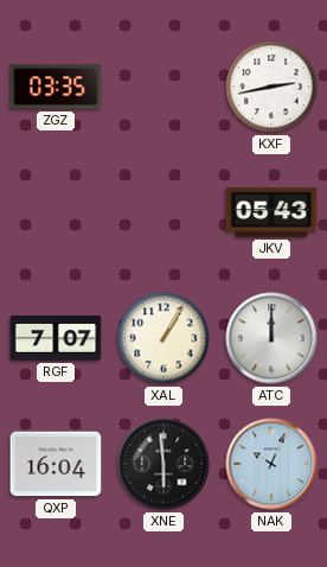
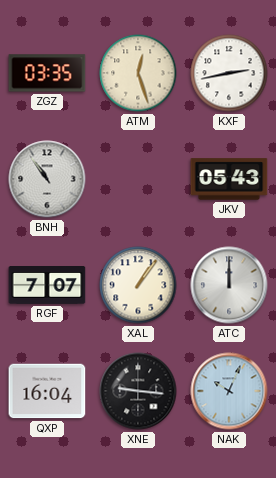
ATM: none -> 12:27 (138, 73)
BNH: none -> 10:54 (47, 179)
XAL: 1:05 -> 1:06 (138, 285)
XNE: 5:59 -> 9:16 (138, 391)
